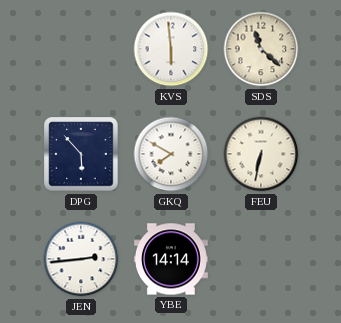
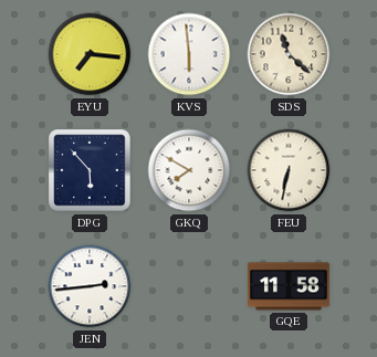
EYU: none -> 7:16 (90, 54)
YBE: 14:14 -> none (171, 259)
GQE: none -> 11:58 (289, 286)
